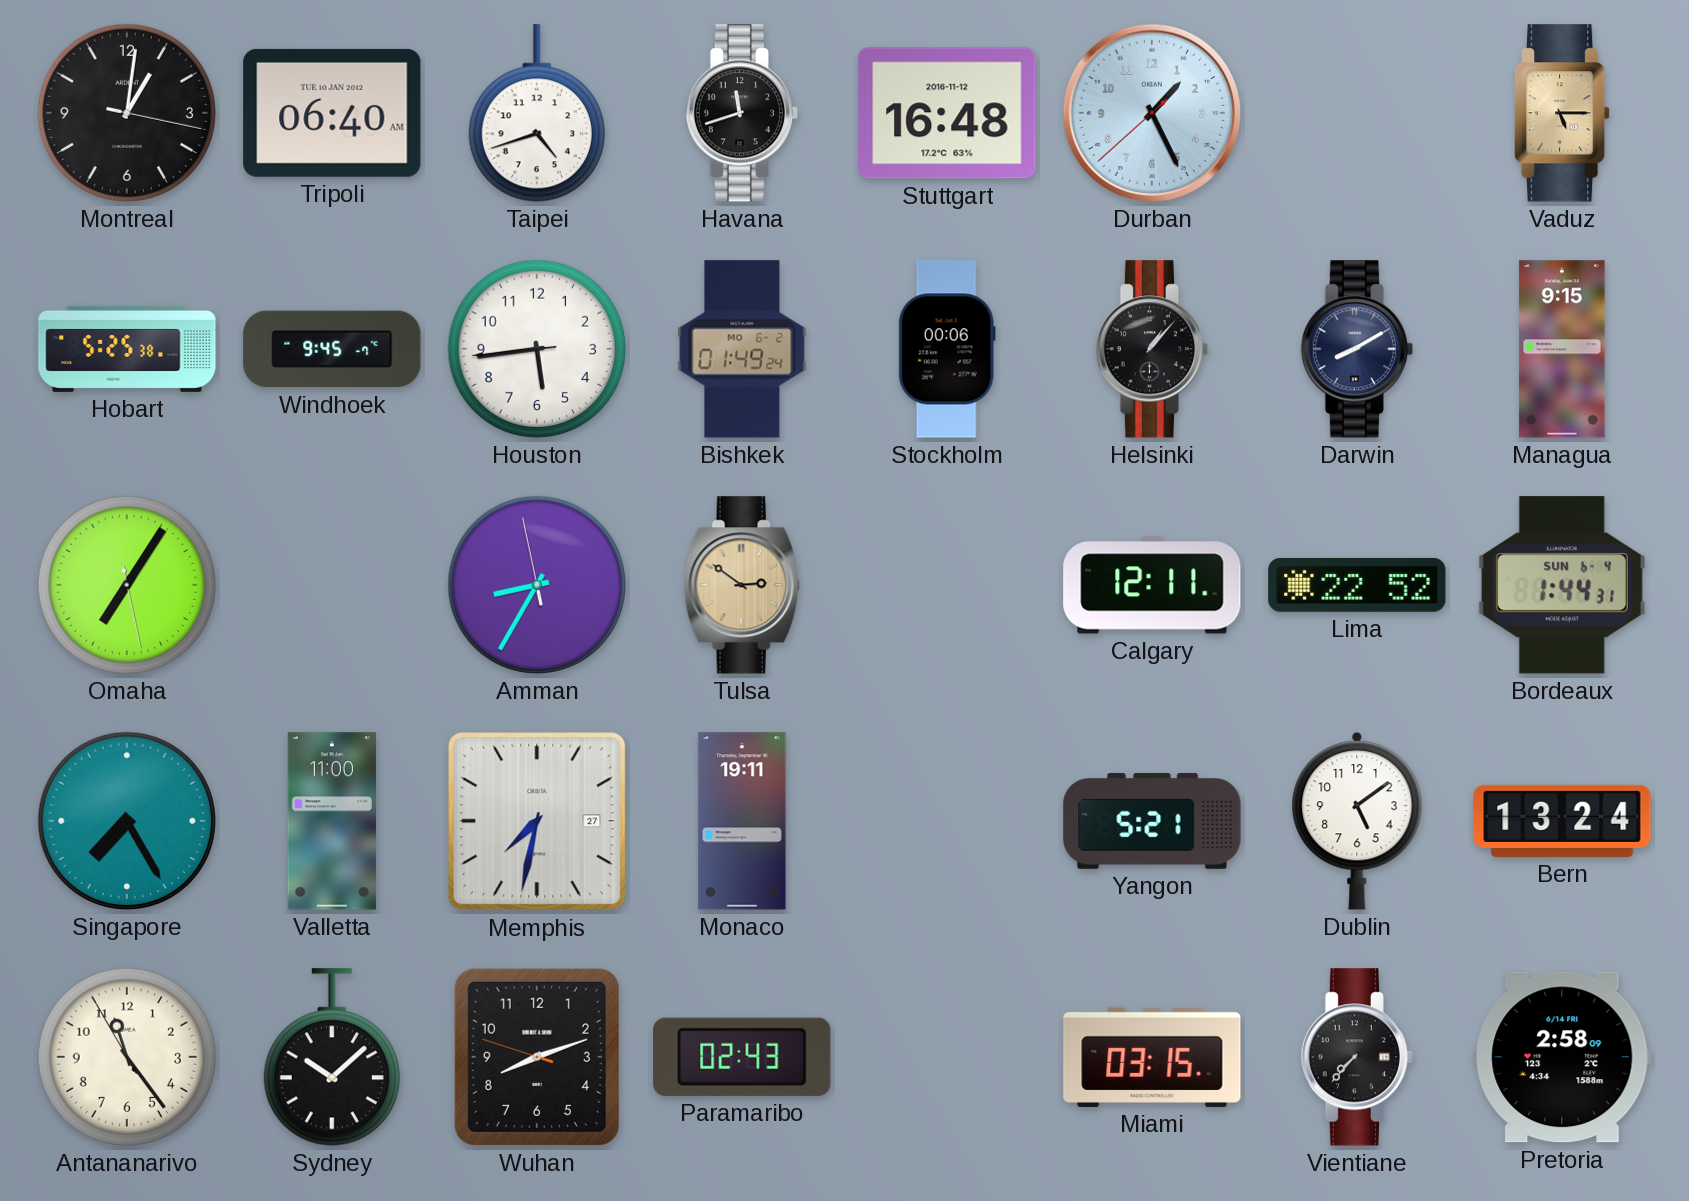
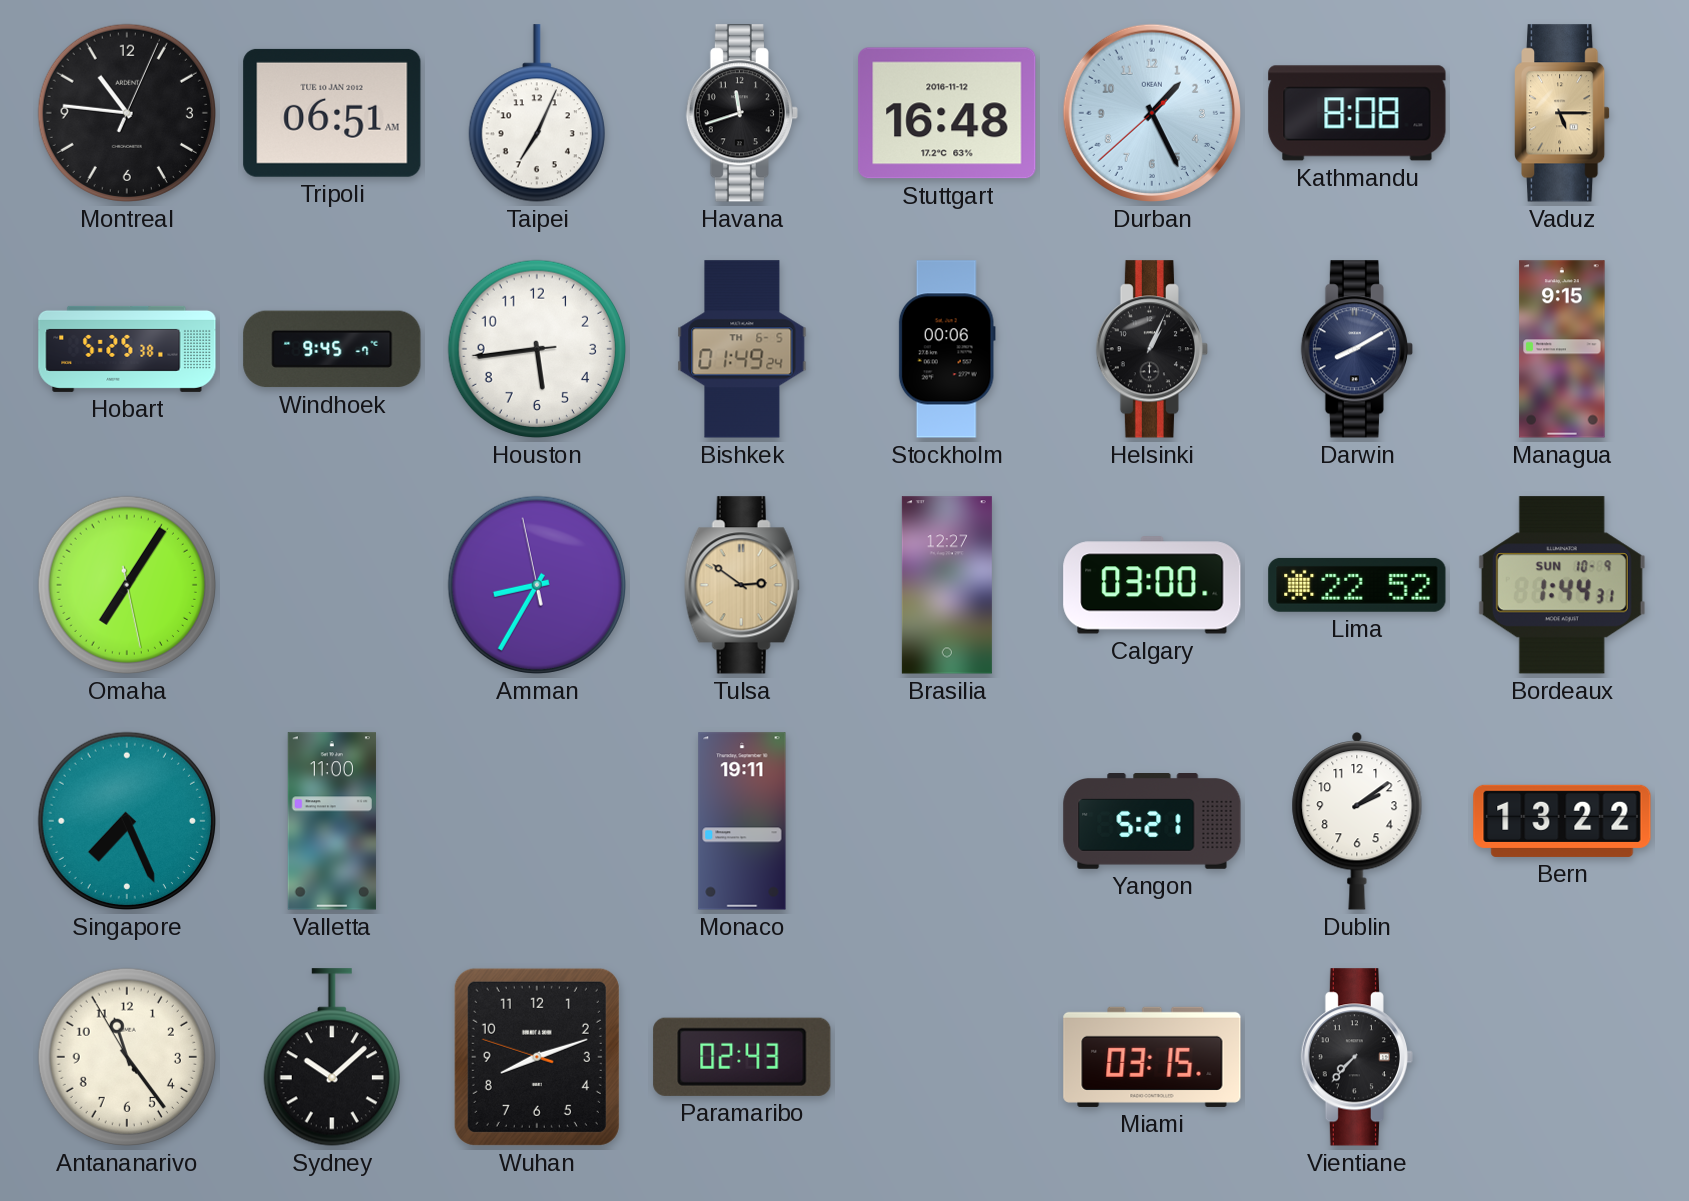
Montreal: 1:01 -> 10:46 (127, 113)
Tripoli: 06:40 -> 06:51 (332, 113)
Taipei: 4:42 -> 7:04 (537, 113)
Kathmandu: none -> 8:08 (1357, 113)
Bishkek date: MO 6-2 -> TH 6-5 (742, 349)
Helsinki: 1:07 -> 1:04 (1151, 349)
Brasilia: none -> 12:27 (947, 585)
Calgary: 12:11 -> 03:00 (1152, 585)
Bordeaux date: SUN 6-4 -> SUN 10-9 (1562, 585)
Singapore: 7:25 -> 7:26 (127, 821)
Memphis: 7:32 -> none (537, 821)
Dublin: 5:09 -> 2:09 (1357, 821)
Bern: 13:24 -> 13:22 (1562, 821)
Pretoria: 2:58 -> none (1562, 1057)
